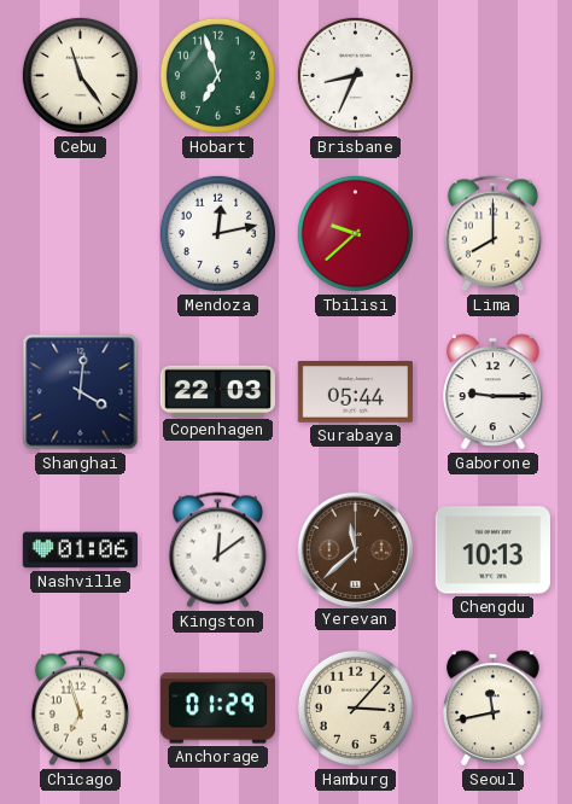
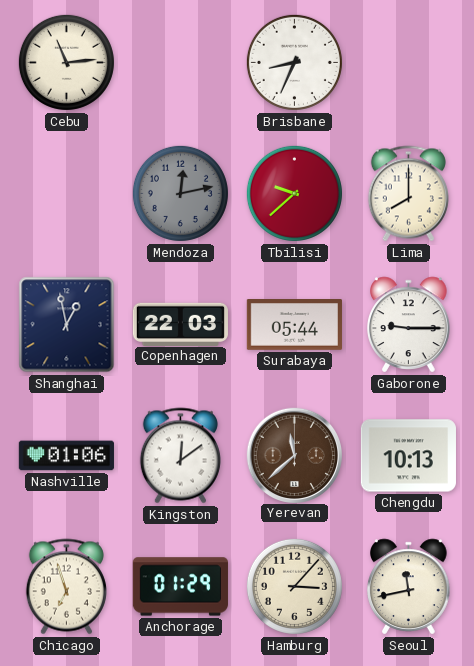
Cebu: 11:24 -> 11:14 (66, 62)
Hobart: 6:57 -> none (217, 75)
Mendoza dial: white -> grey (180, 193)
Shanghai: 4:01 -> 12:58 (67, 325)
